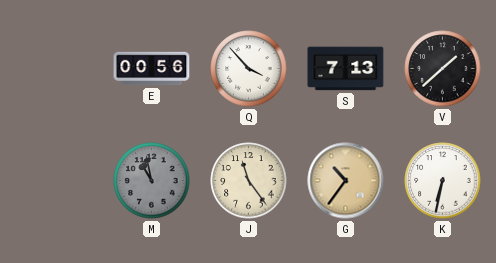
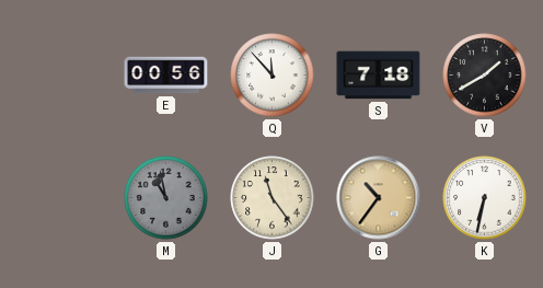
Q: 3:53 -> 11:53 (273, 76)
S: 7:13 -> 7:18 (379, 76)
V: 1:38 -> 1:40 (485, 76)
